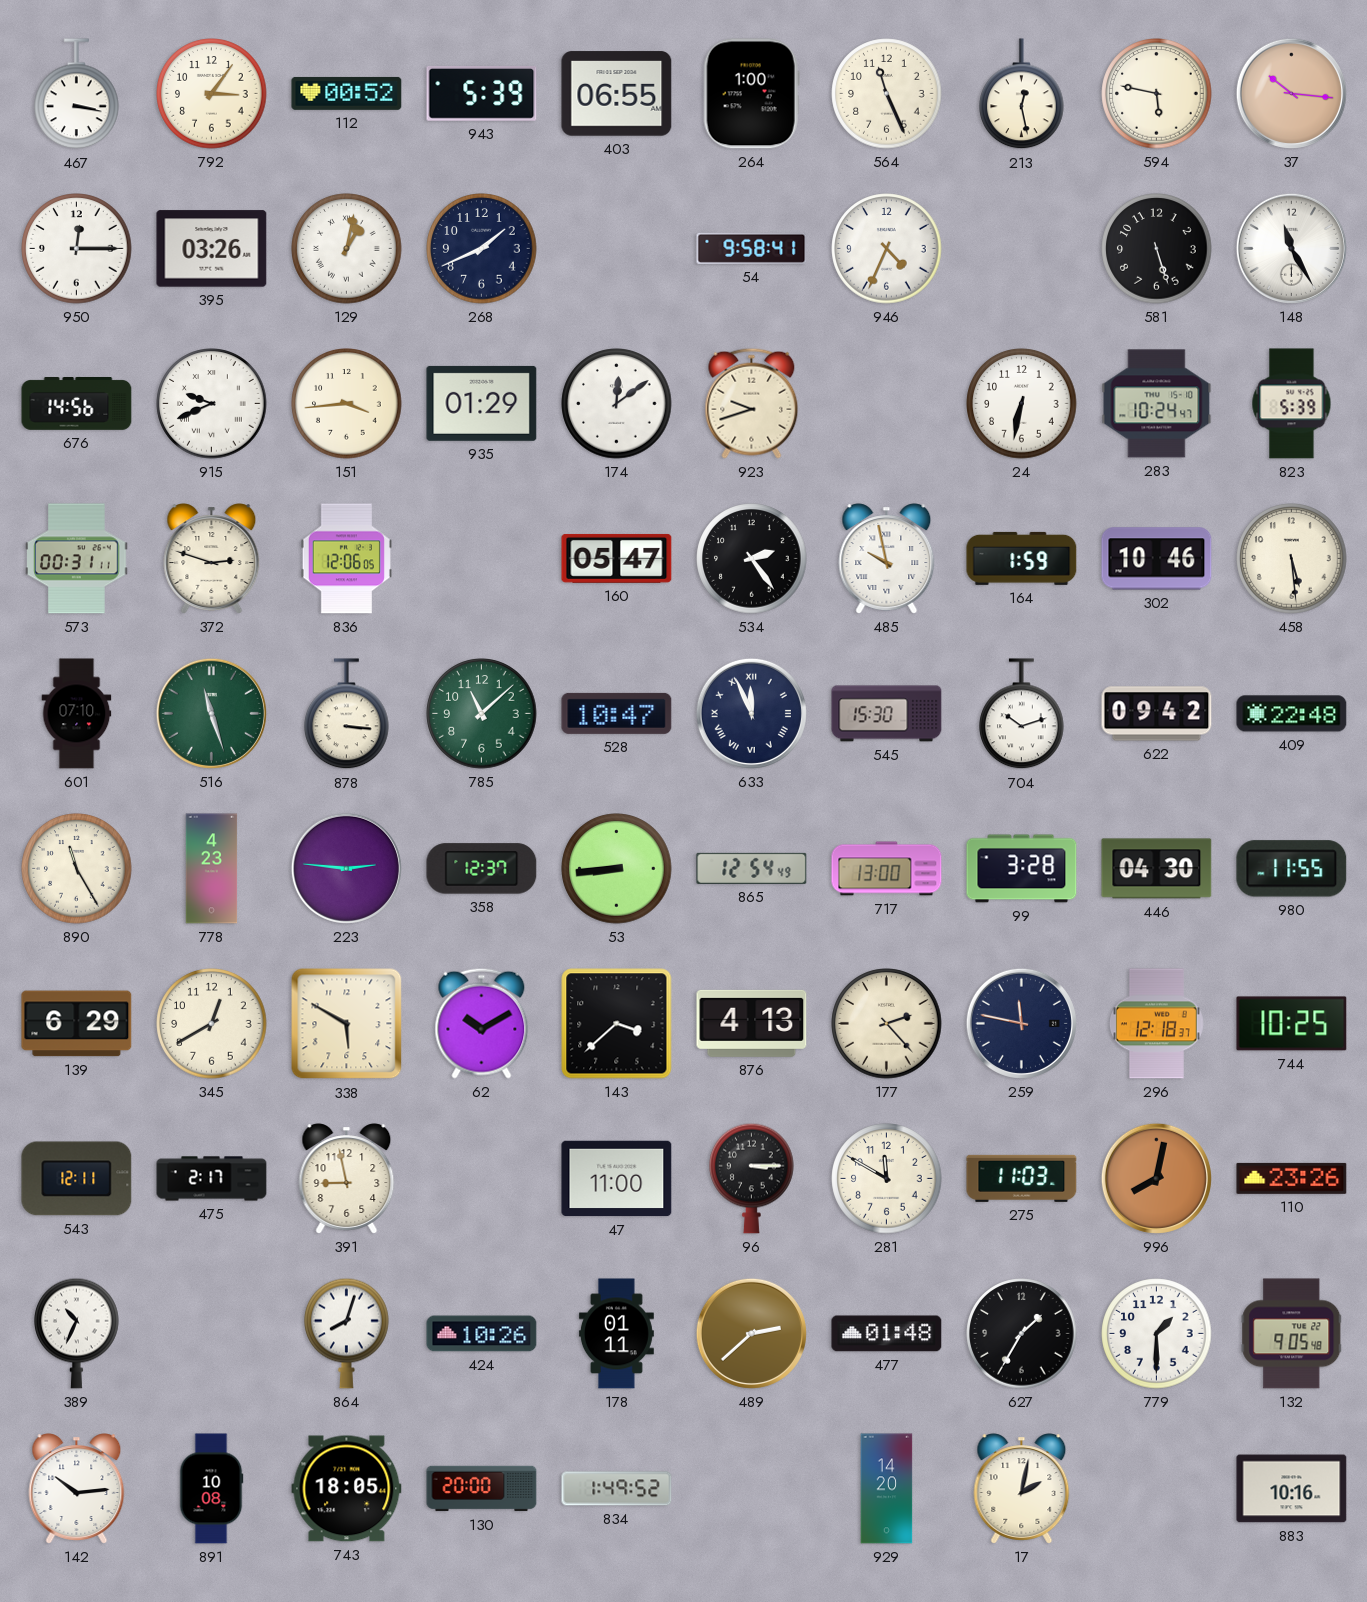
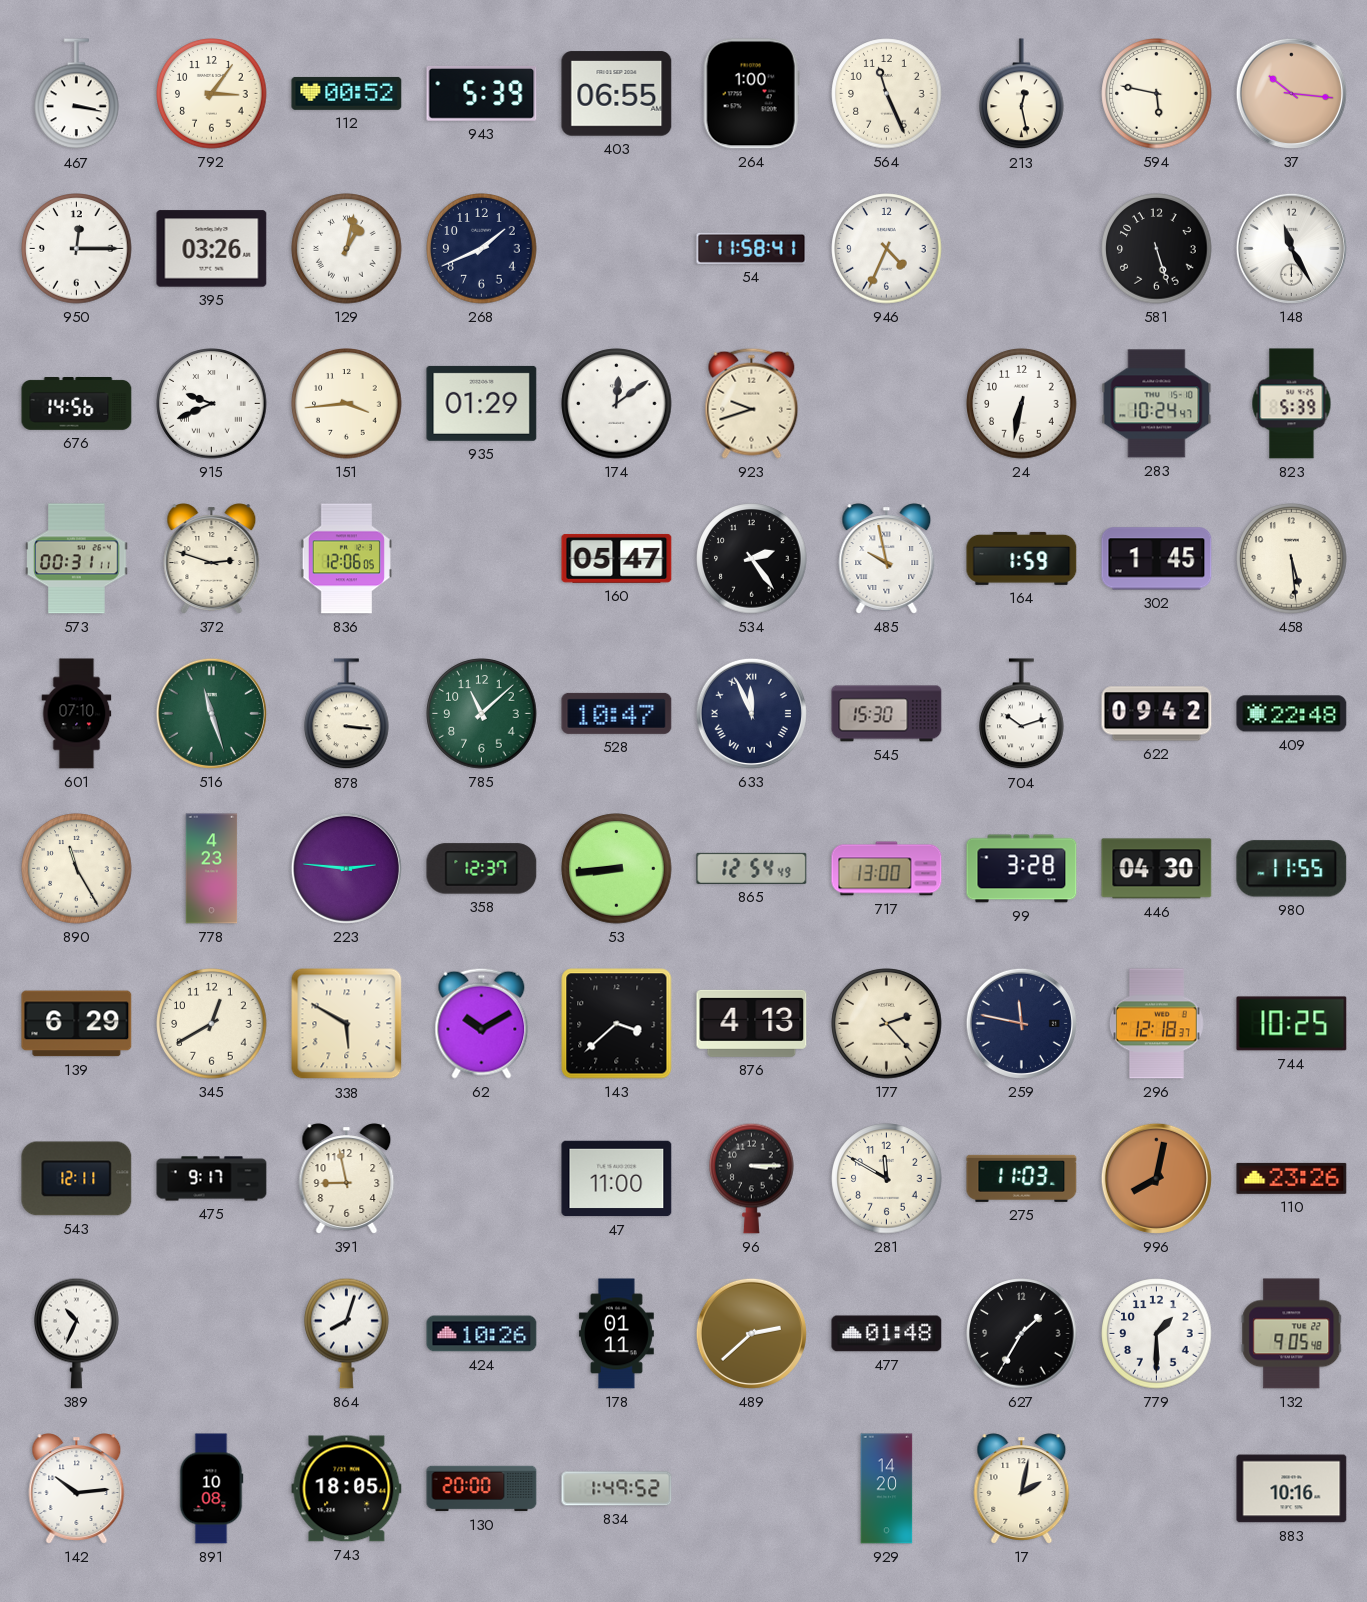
54: 9:58 -> 11:58 (752, 248)
302: 10:46 -> 1:45 (1157, 559)
475: 2:17 -> 9:17 (212, 1179)
